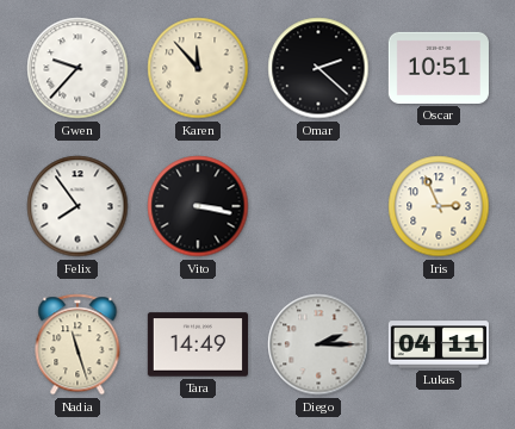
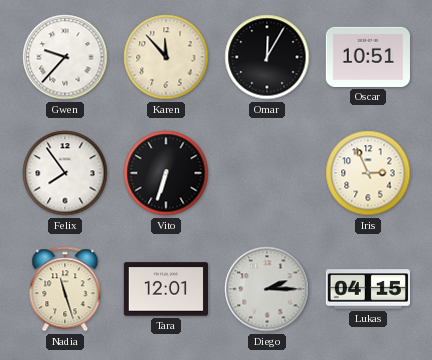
Omar: 2:22 -> 12:05 (267, 57)
Vito: 3:17 -> 6:33 (166, 173)
Tara: 14:49 -> 12:01 (165, 289)
Lukas: 04:11 -> 04:15 (367, 289)
